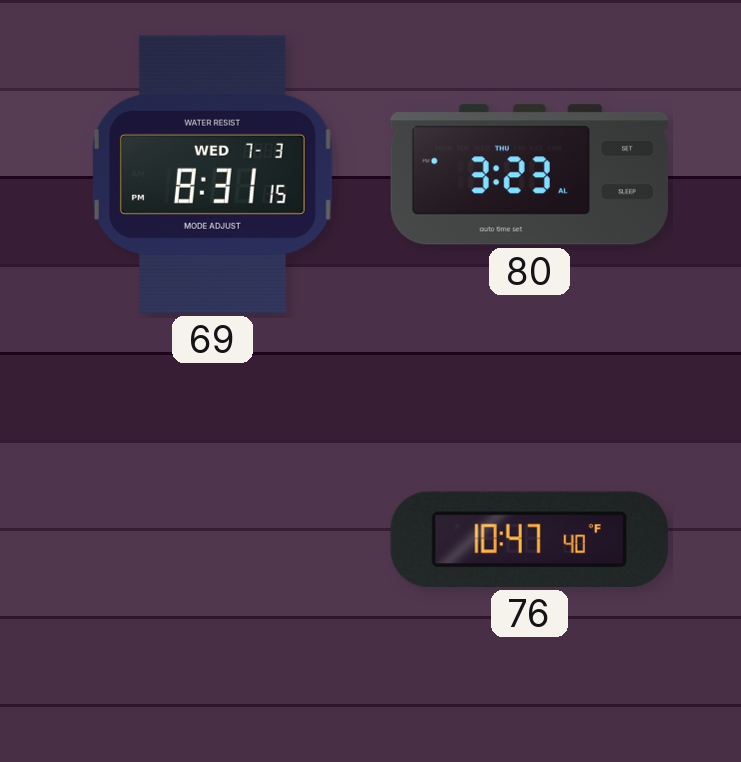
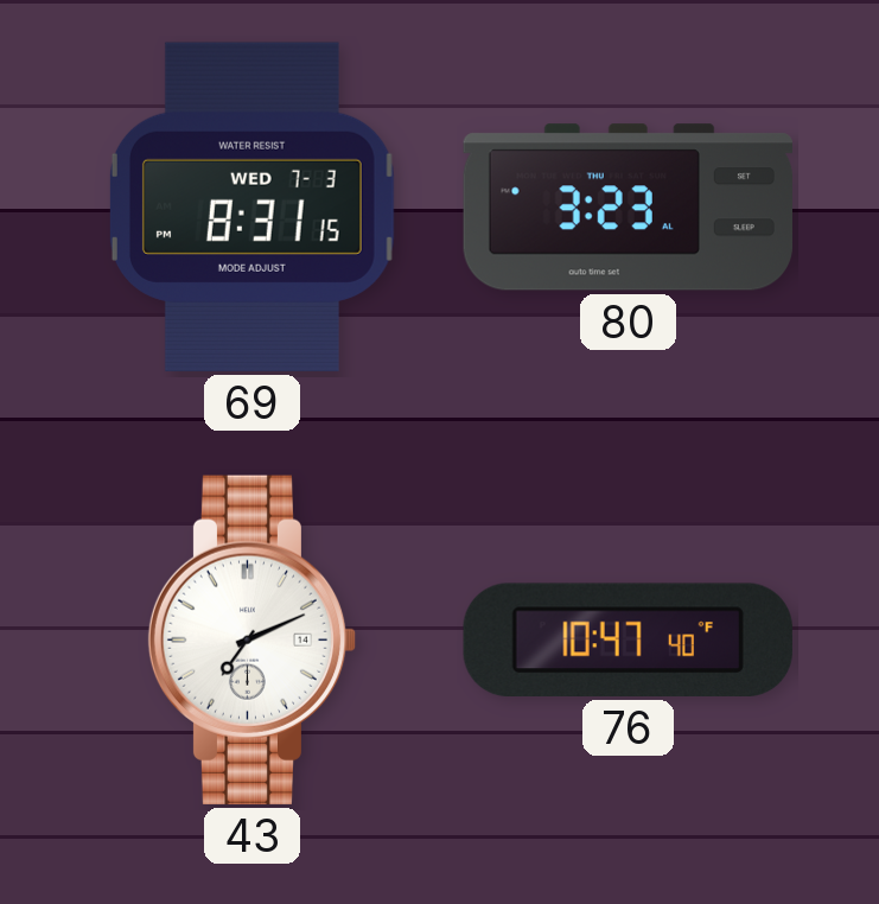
43: none -> 7:11 (253, 639)
